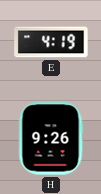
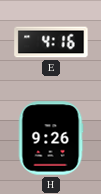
E: 4:19 -> 4:16 (51, 42)
